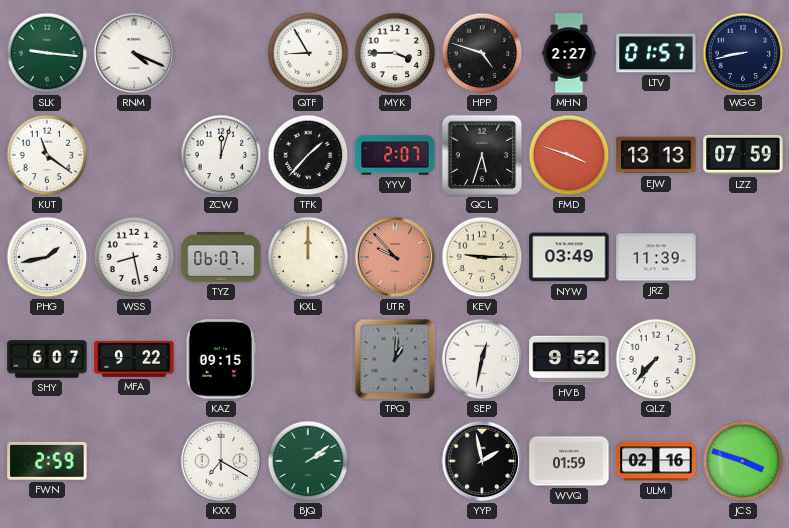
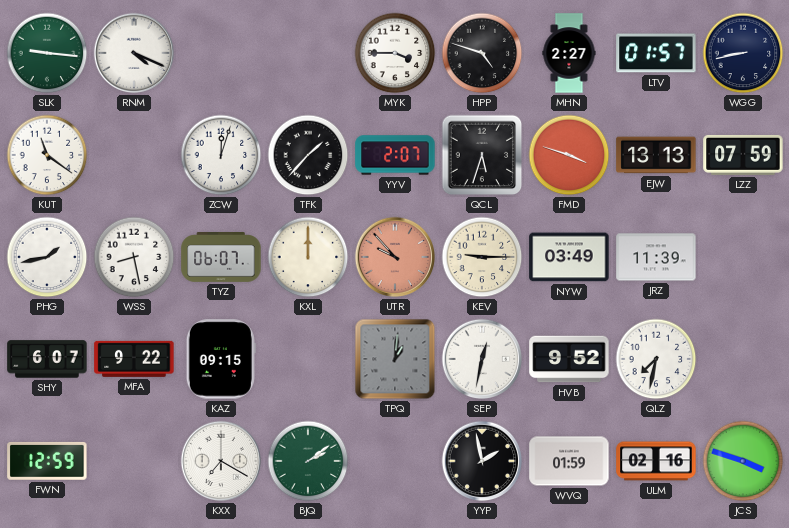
QTF: 8:55 -> none (308, 53)
QLZ: 7:37 -> 7:32 (656, 359)
FWN: 2:59 -> 12:59 (47, 461)
